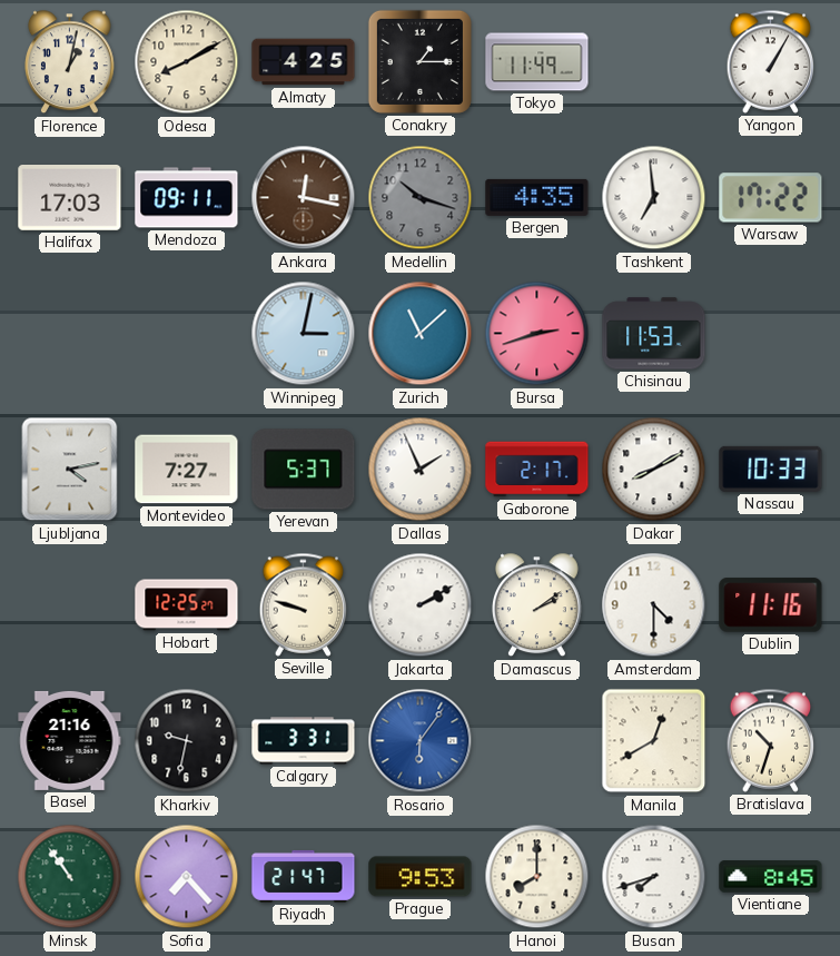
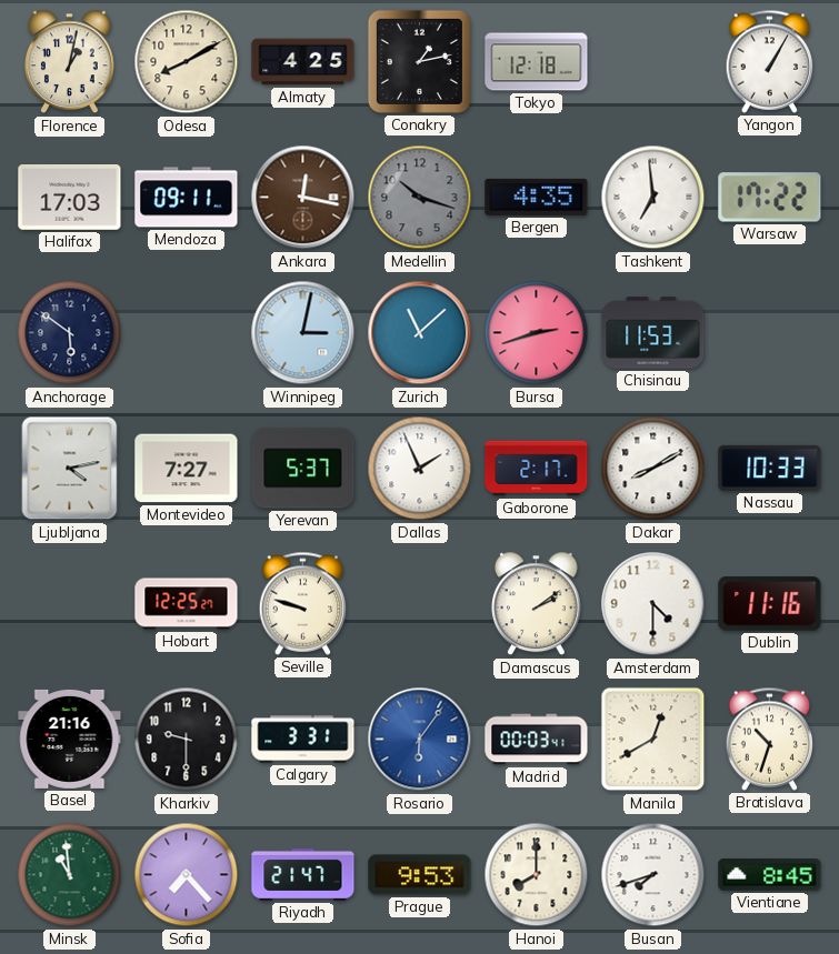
Conakry: 1:15 -> 1:13 (419, 61)
Tokyo: 11:49 -> 12:18 (537, 62)
Anchorage: none -> 5:51 (70, 333)
Jakarta: 2:10 -> none (421, 605)
Kharkiv: 9:32 -> 9:30 (187, 740)
Madrid: none -> 00:03 (537, 740)
Minsk: 10:54 -> 10:59 (70, 875)
